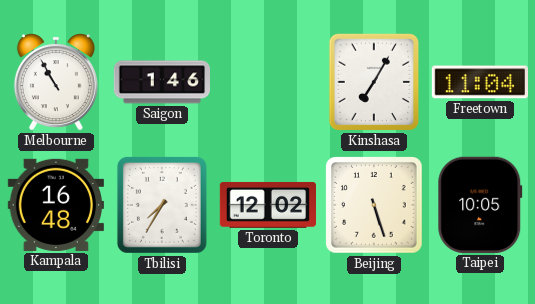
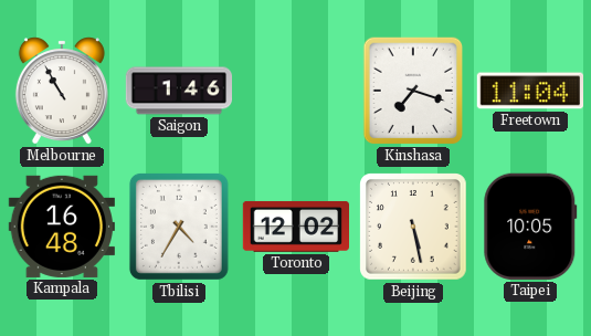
Kinshasa: 7:05 -> 7:18 (413, 91)
Tbilisi: 7:35 -> 4:35 (179, 227)
Beijing: 5:27 -> 5:28 (413, 227)
